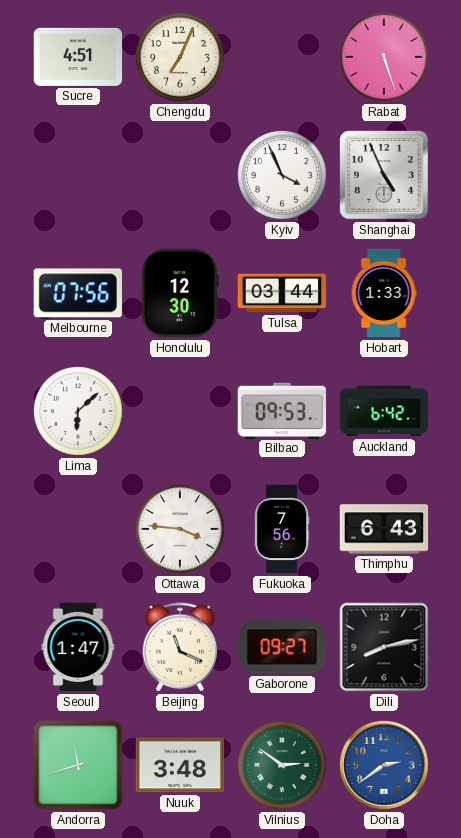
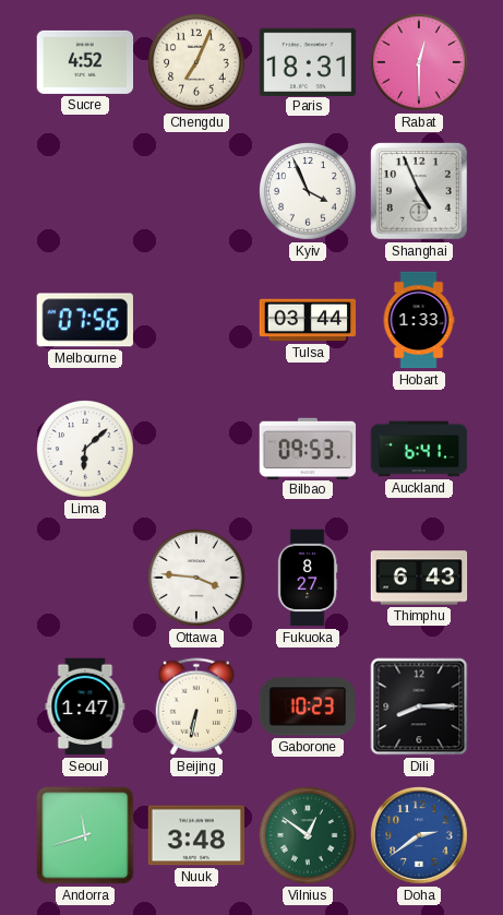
Sucre: 4:51 -> 4:52 (85, 62)
Paris: none -> 18:31 (308, 61)
Rabat: 5:27 -> 12:30 (419, 62)
Honolulu: 12:30 -> none (181, 293)
Auckland: 6:42 -> 6:41 (419, 449)
Fukuoka: 7:56 -> 8:27 (308, 578)
Beijing: 11:19 -> 6:32 (196, 706)
Gaborone: 09:27 -> 10:23 (307, 706)
Dili: 8:13 -> 8:15 (419, 706)
Vilnius: 2:51 -> 12:51 (308, 835)
